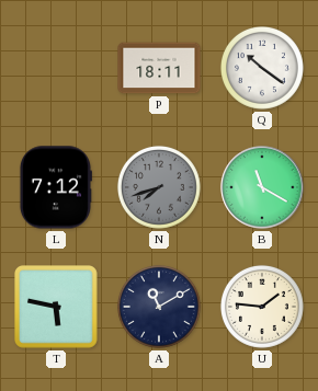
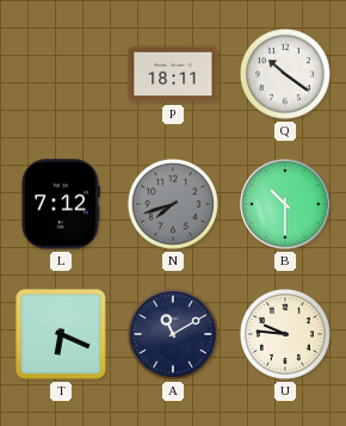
B: 11:20 -> 10:30 (285, 204)
T: 5:47 -> 6:19 (62, 335)
U: 1:46 -> 9:46 (285, 334)
